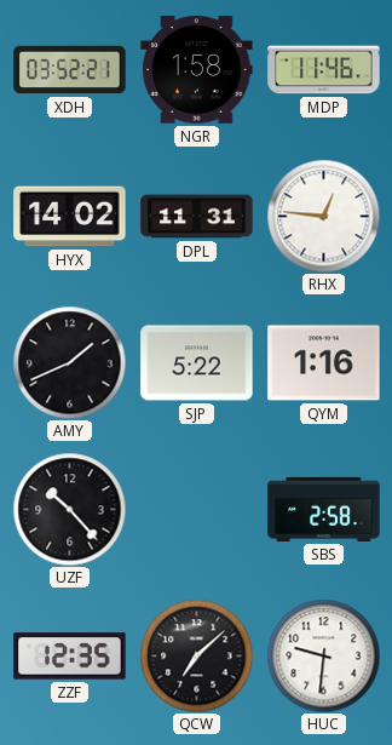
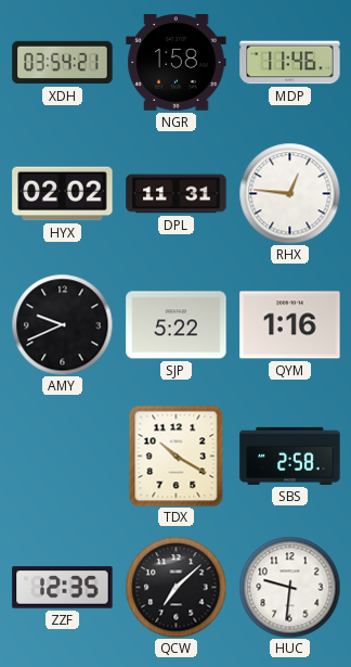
XDH: 03:52 -> 03:54 (63, 63)
HYX: 14:02 -> 02:02 (63, 194)
AMY: 1:41 -> 9:41 (62, 324)
UZF: 10:23 -> none (69, 509)
TDX: none -> 10:20 (177, 456)
